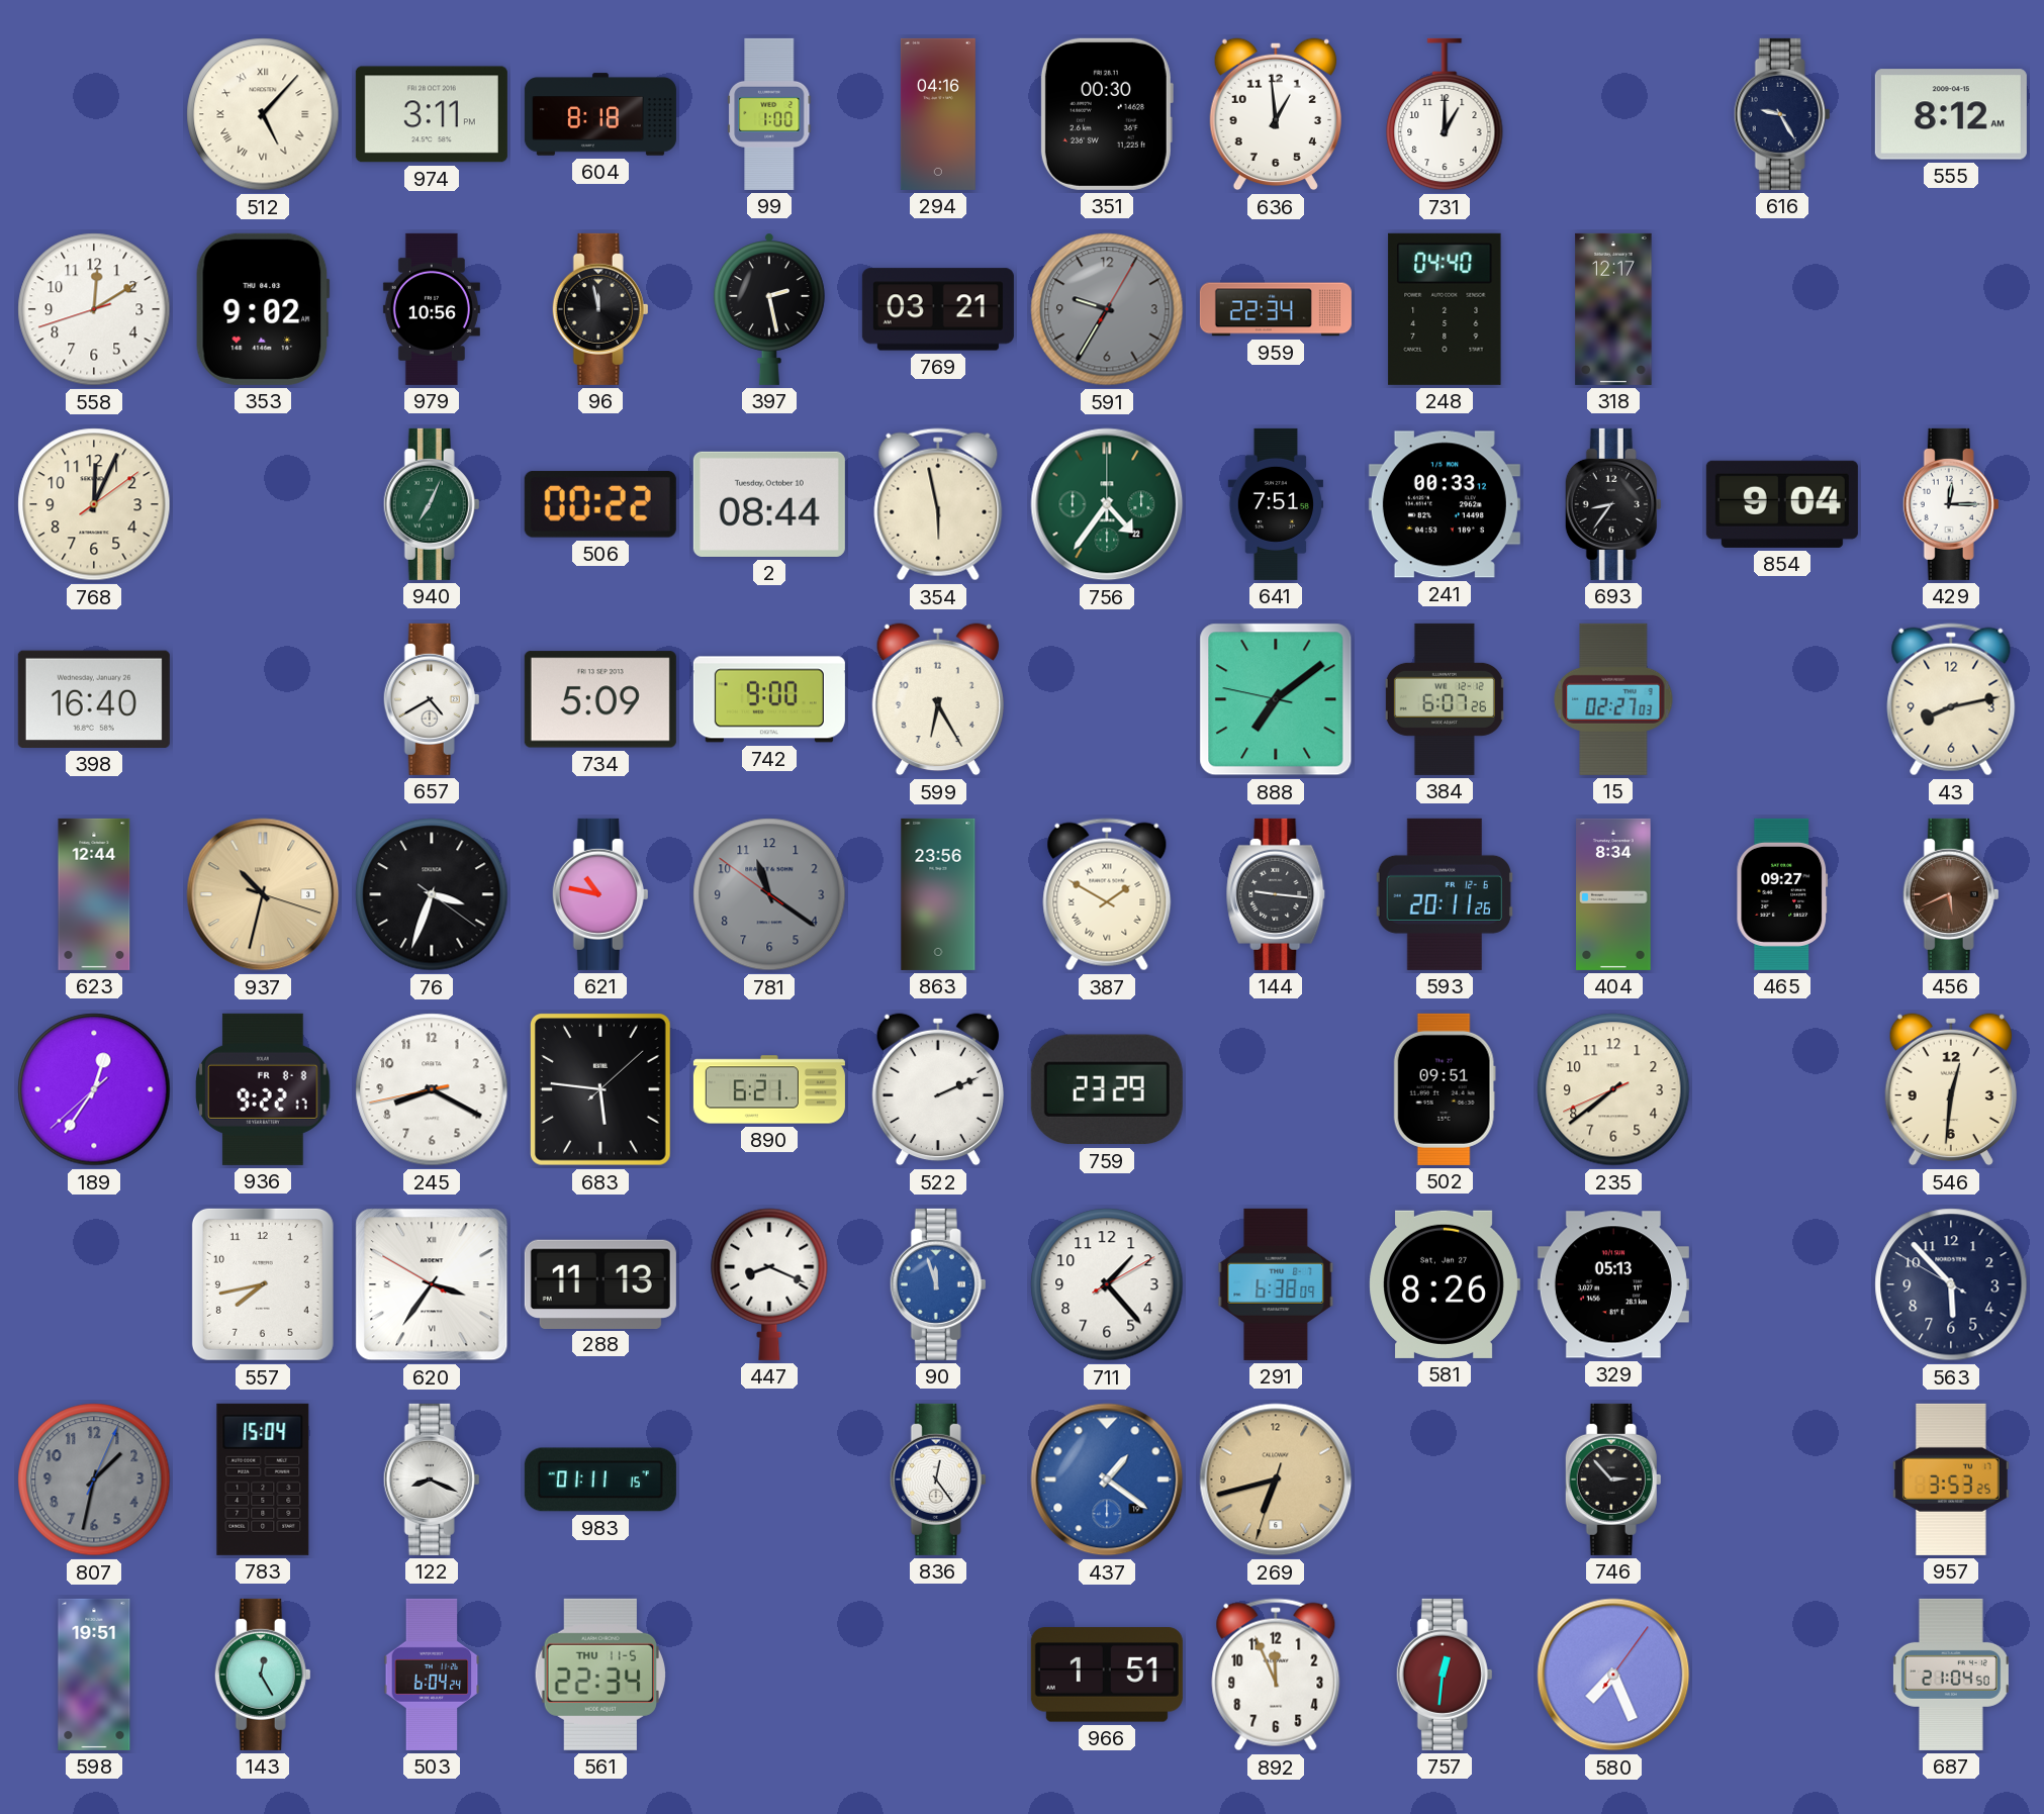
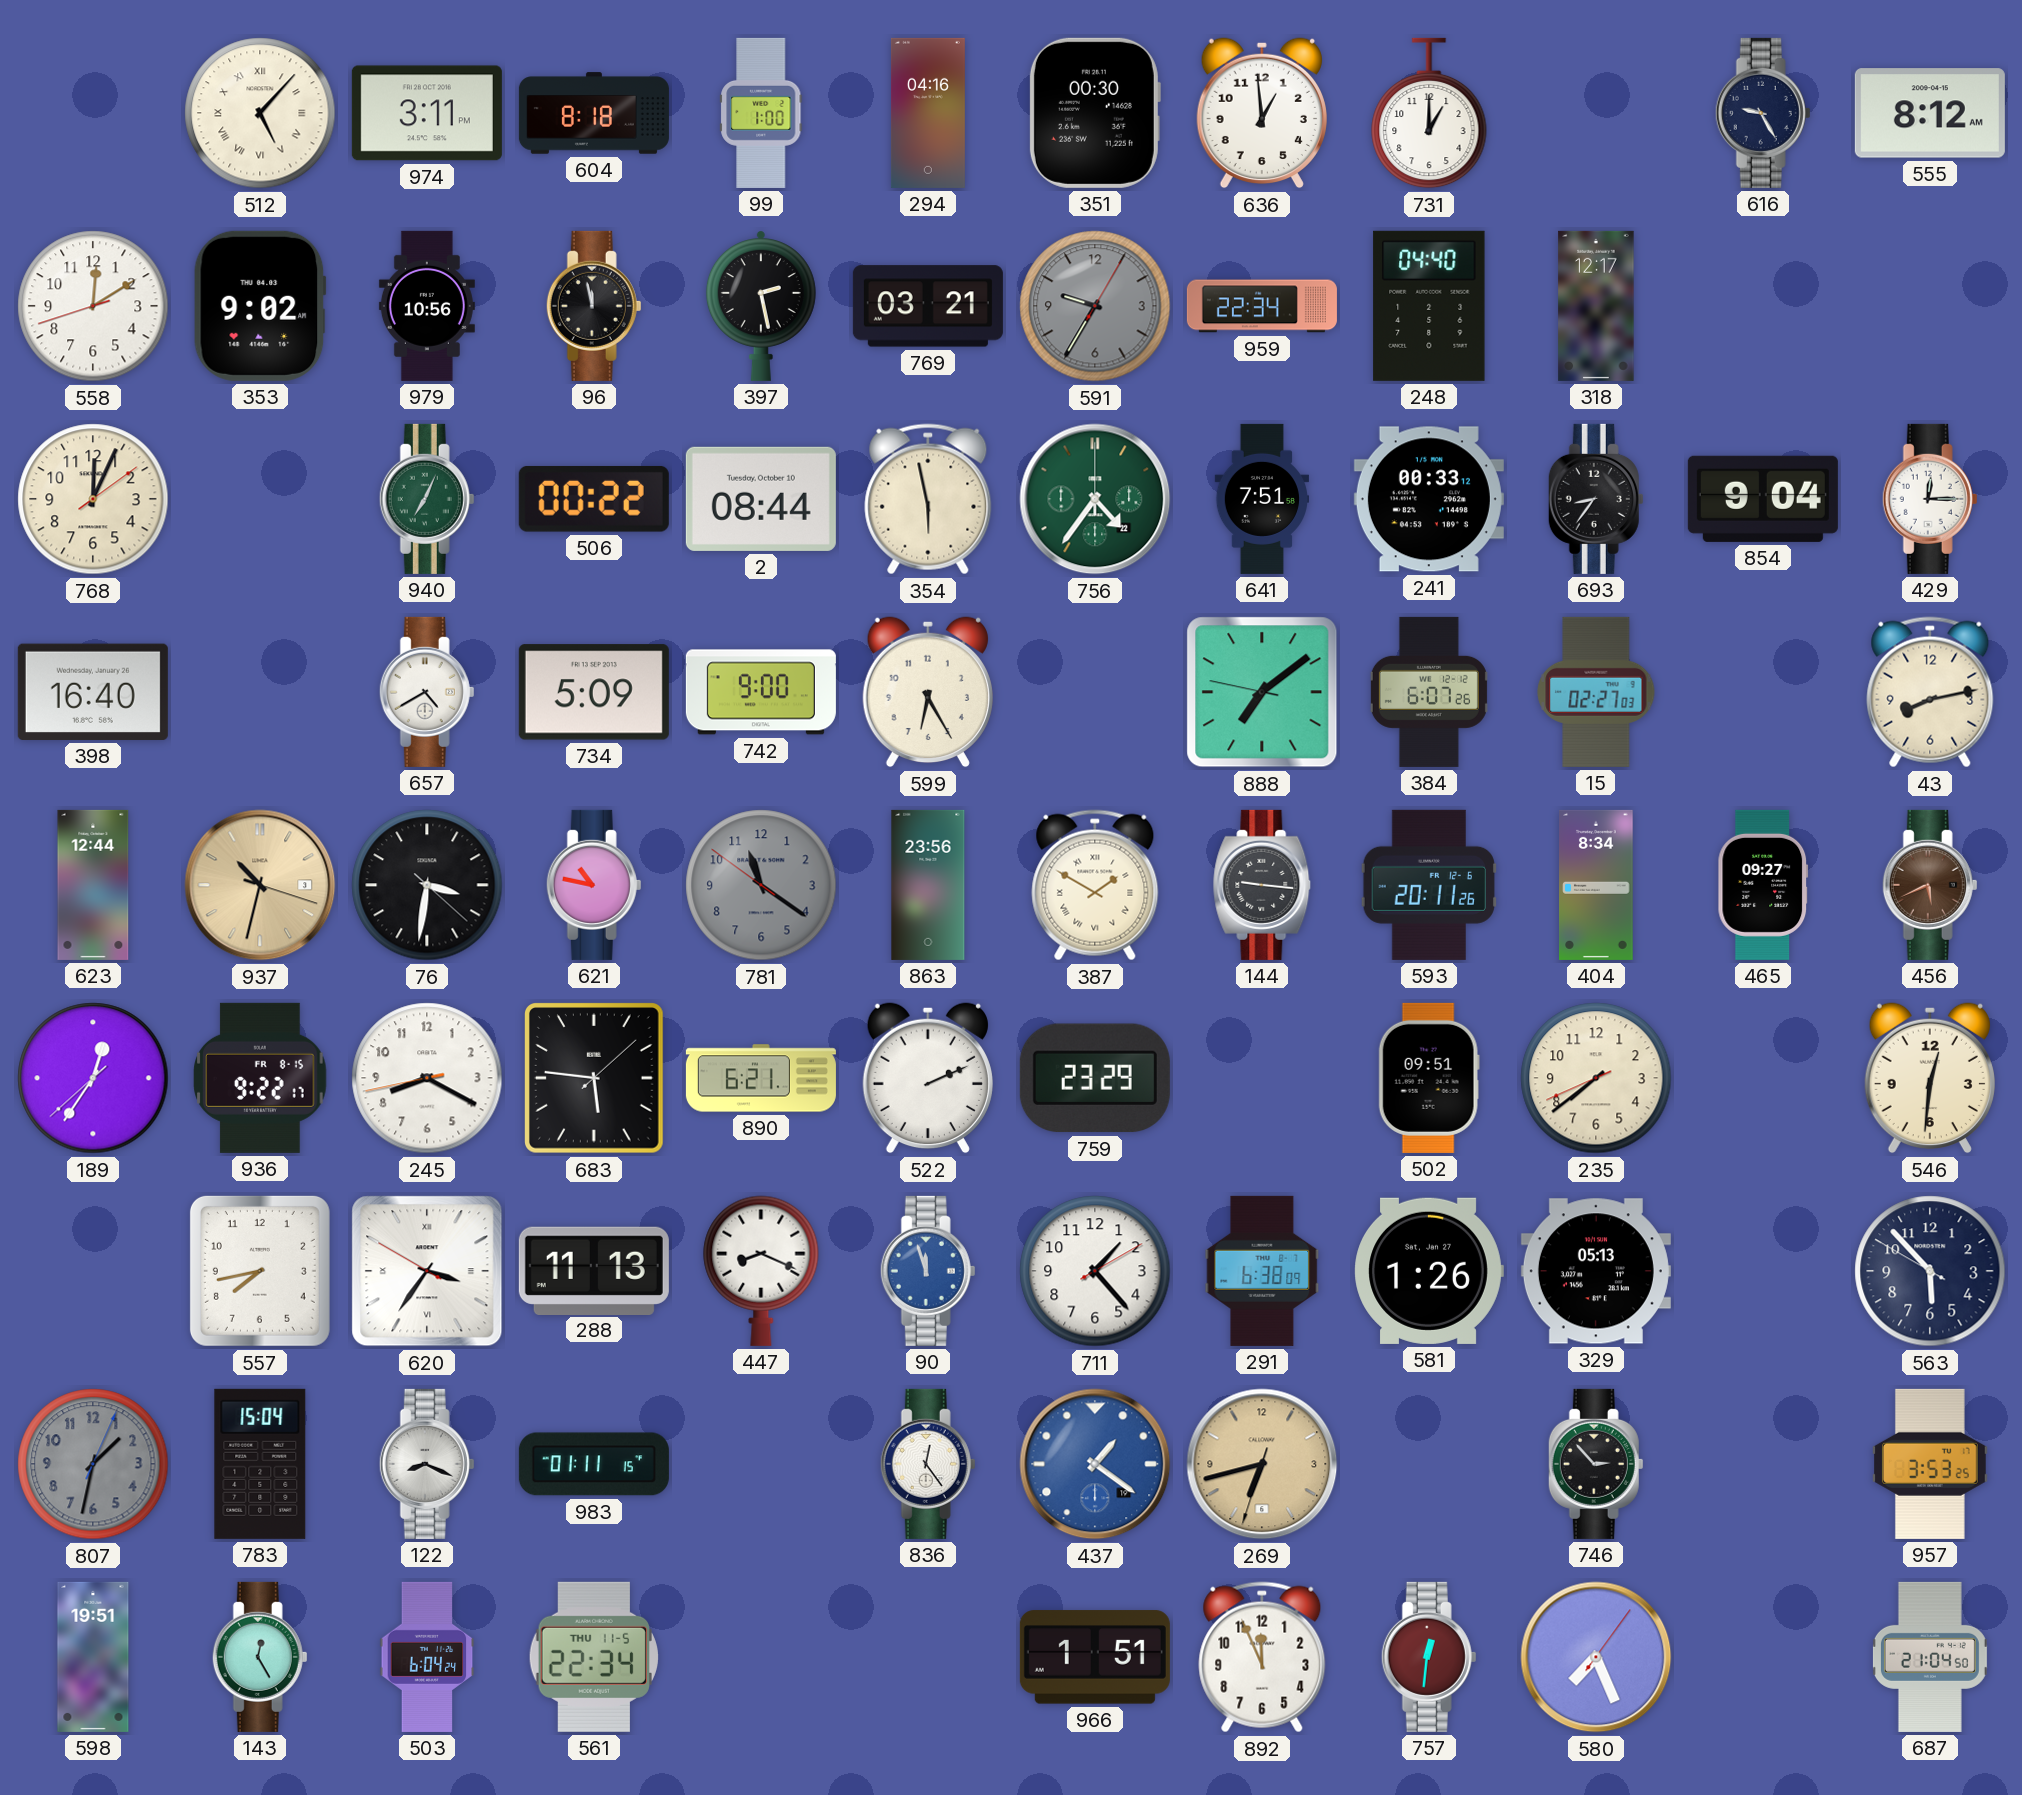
76: 3:33 -> 3:31 (427, 885)
936 date: FR 8-8 -> FR 8-15 (260, 1078)
581: 8:26 -> 1:26 (1429, 1271)
